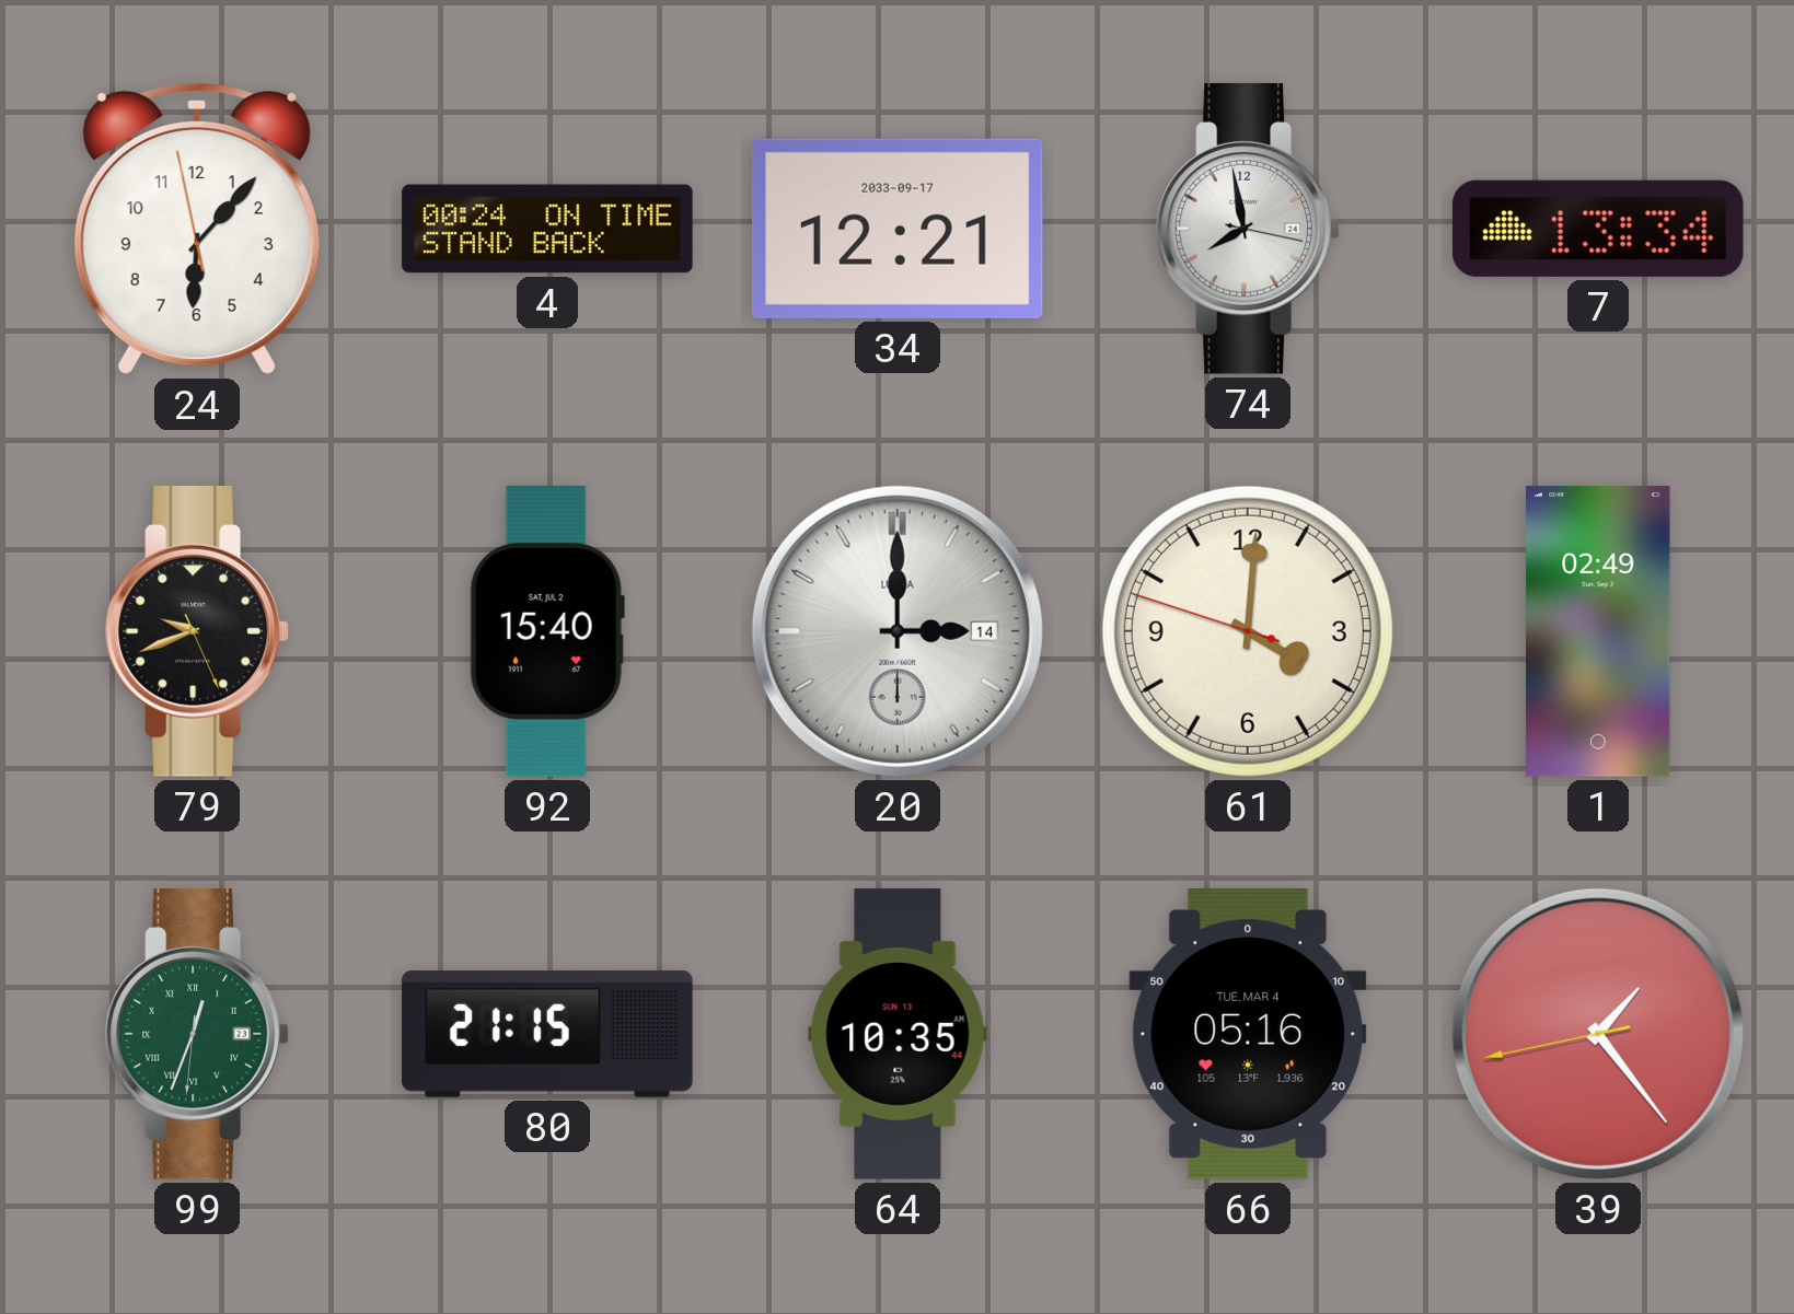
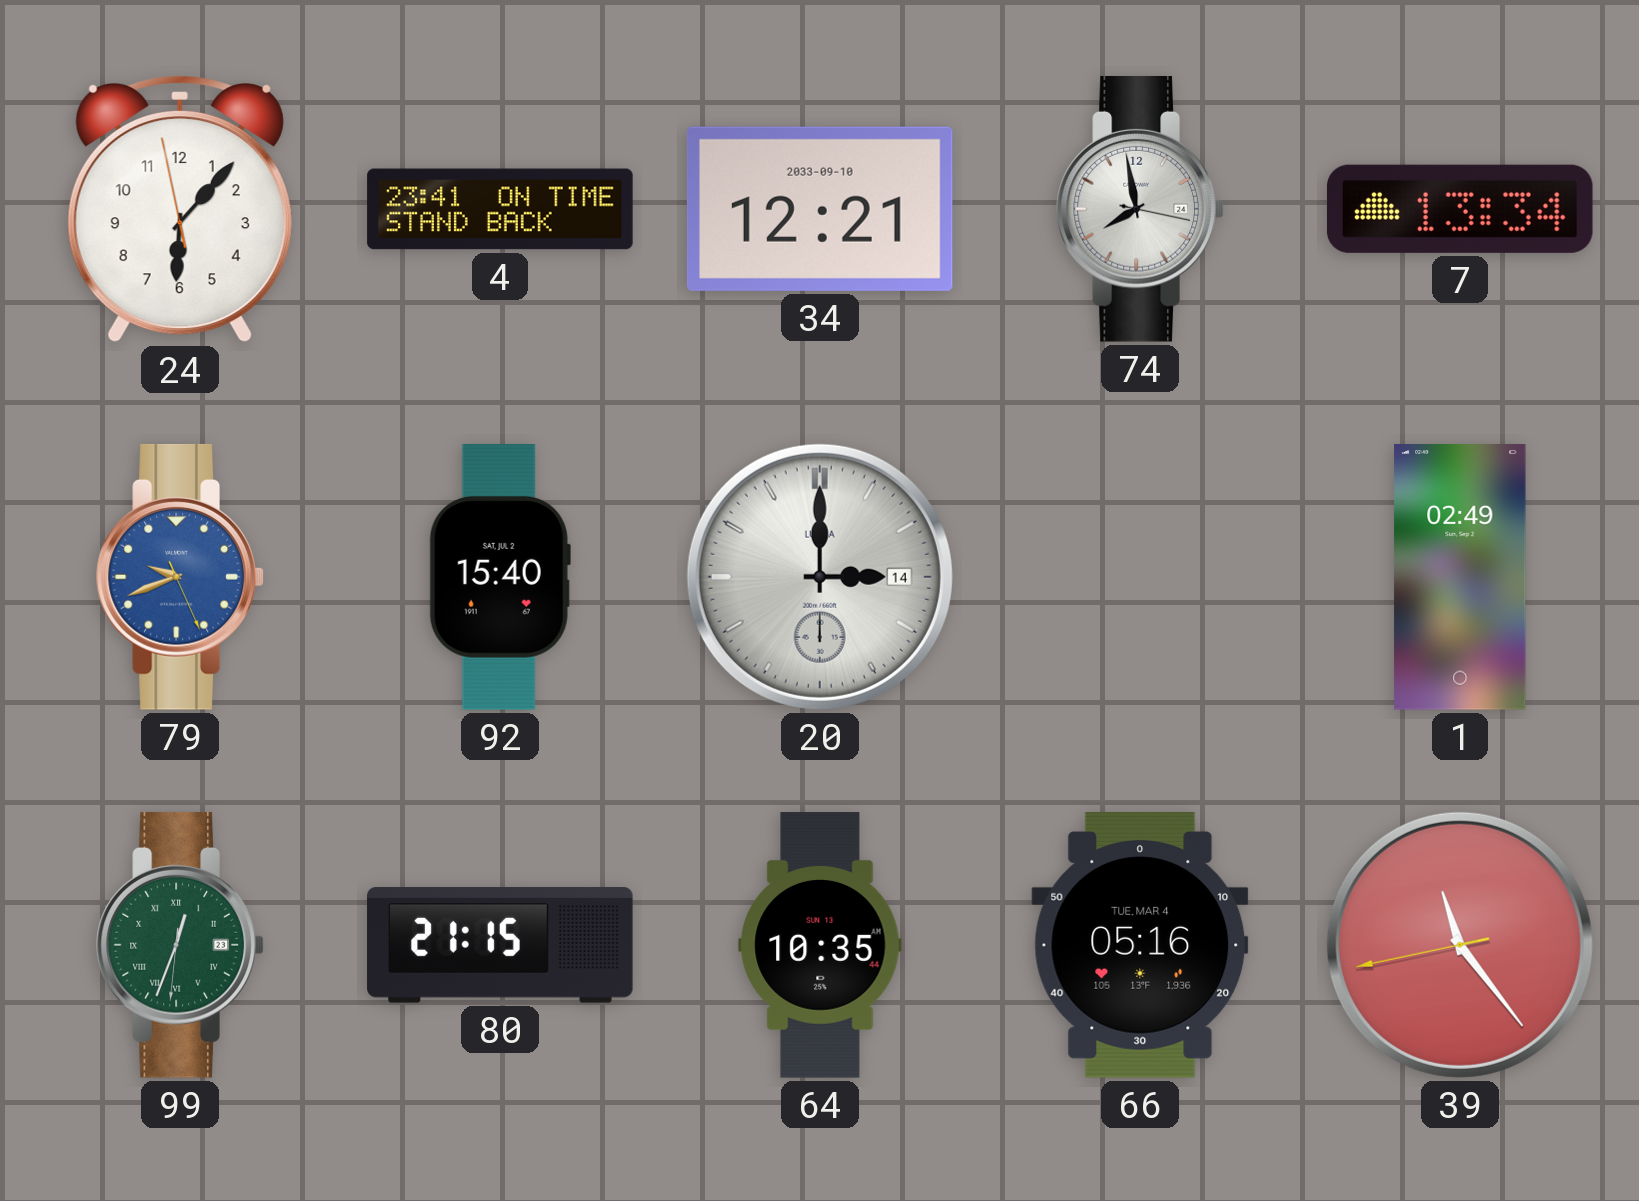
4: 00:24 -> 23:41 (500, 209)
34 date: 2033-09-17 -> 2033-09-10 (820, 209)
79 dial: black -> blue (180, 577)
61: 4:00 -> none (1248, 631)
39: 1:23 -> 11:23 (1460, 945)
